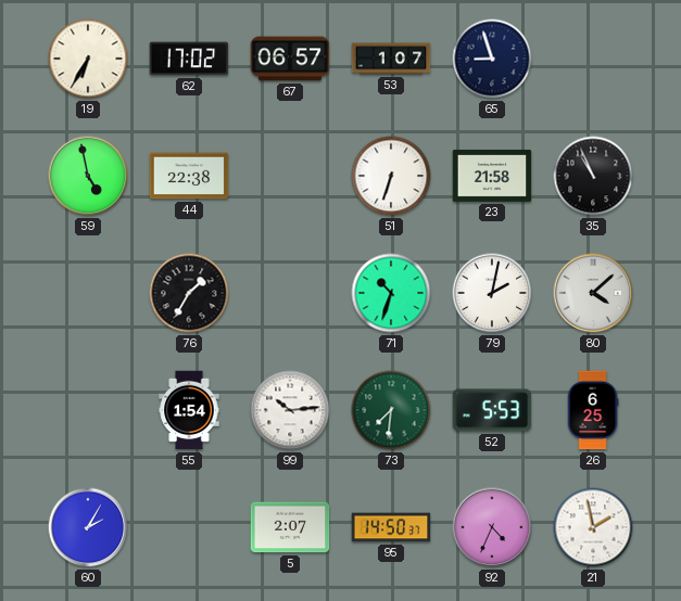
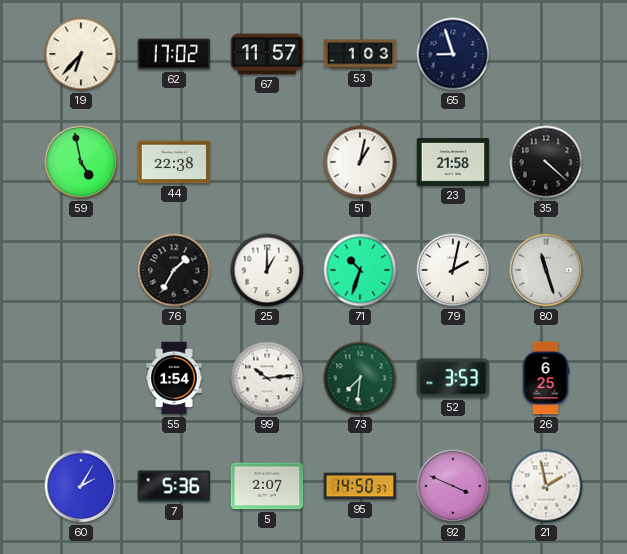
19: 6:35 -> 6:37 (81, 54)
67: 06:57 -> 11:57 (267, 54)
53: 1:07 -> 1:03 (360, 54)
51: 6:33 -> 1:02 (360, 162)
35: 10:56 -> 4:22 (546, 162)
25: none -> 1:00 (267, 270)
80: 4:08 -> 11:27 (546, 270)
52: 5:53 -> 3:53 (453, 378)
7: none -> 5:36 (174, 486)
92: 4:34 -> 3:49 (453, 486)
